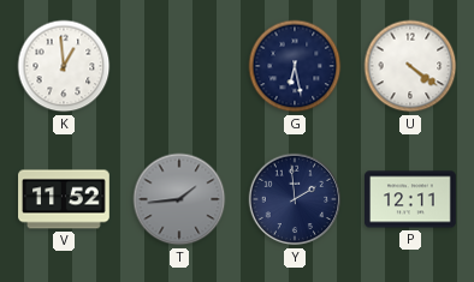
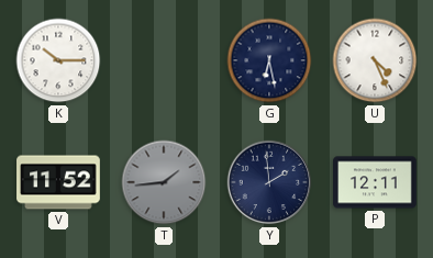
K: 12:59 -> 10:15 (58, 60)
U: 4:21 -> 4:26 (375, 60)
